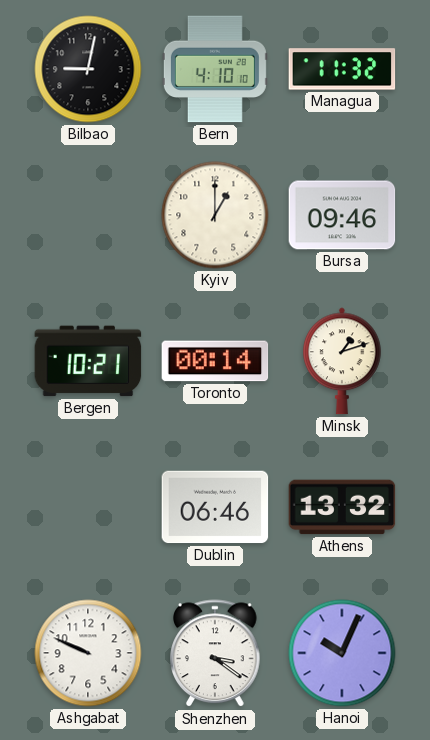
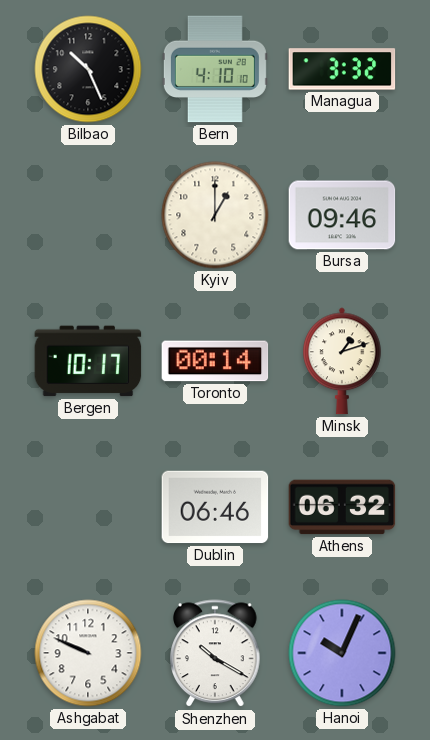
Bilbao: 9:02 -> 10:26 (88, 69)
Managua: 11:32 -> 3:32 (342, 69)
Bergen: 10:21 -> 10:17 (88, 361)
Athens: 13:32 -> 06:32 (342, 507)
Shenzhen: 3:21 -> 10:20 (215, 654)
